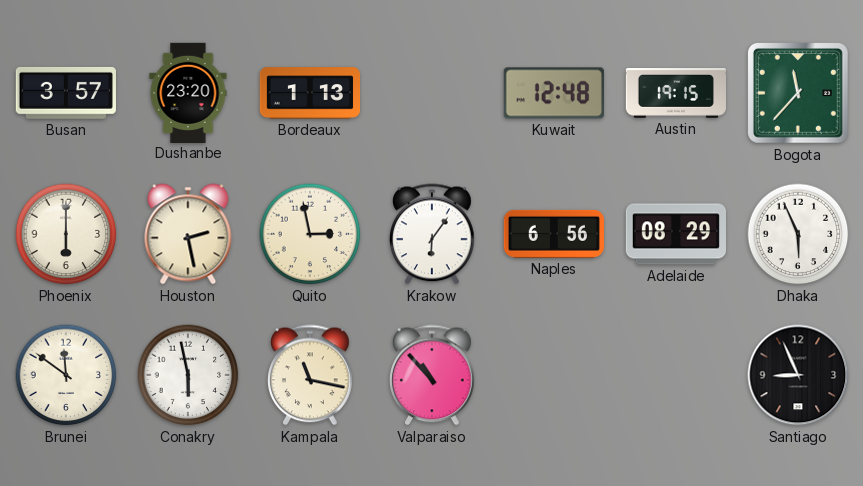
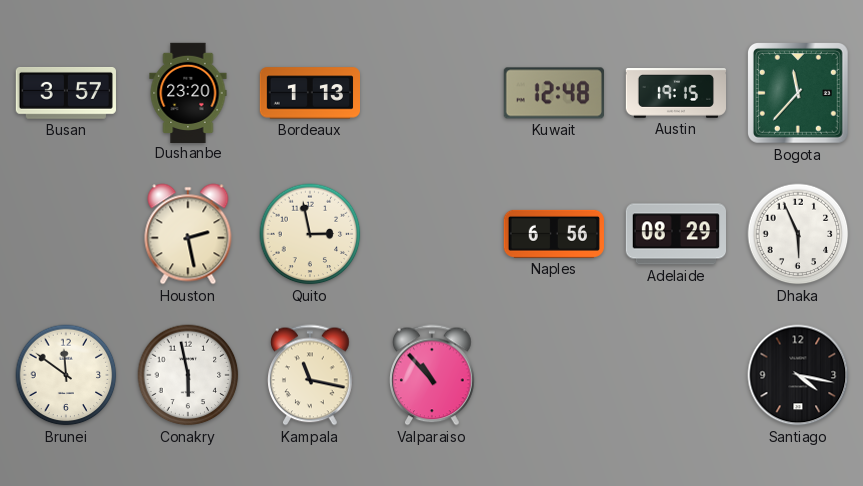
Phoenix: 6:00 -> none (66, 234)
Krakow: 6:06 -> none (433, 234)
Santiago: 8:56 -> 4:17 (798, 375)
